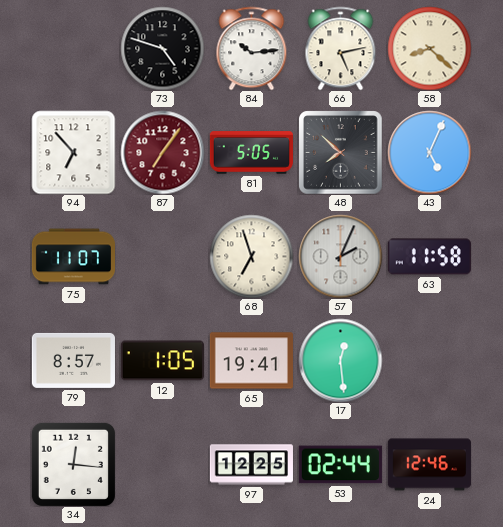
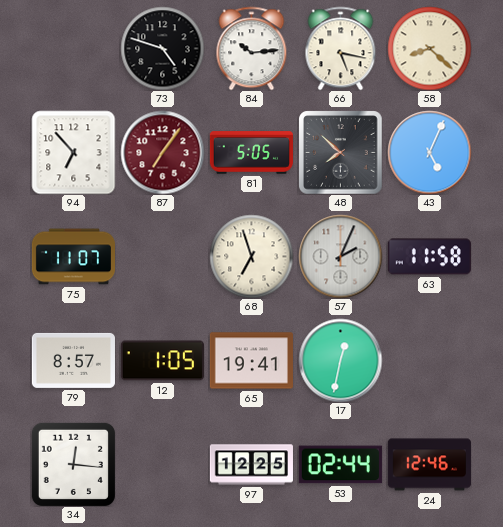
66: 5:13 -> 5:17 (341, 48)
17: 12:29 -> 12:32 (340, 360)
